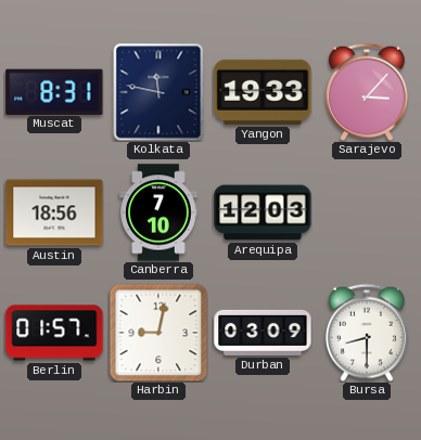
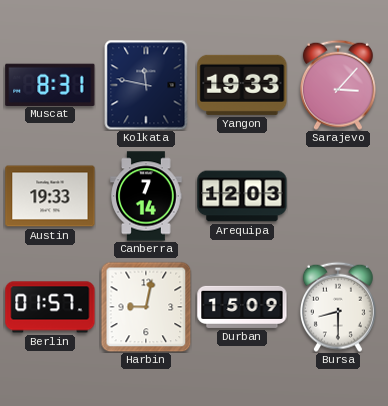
Austin: 18:56 -> 19:33 (50, 196)
Canberra: 7:10 -> 7:14 (146, 196)
Durban: 03:09 -> 15:09 (242, 307)
